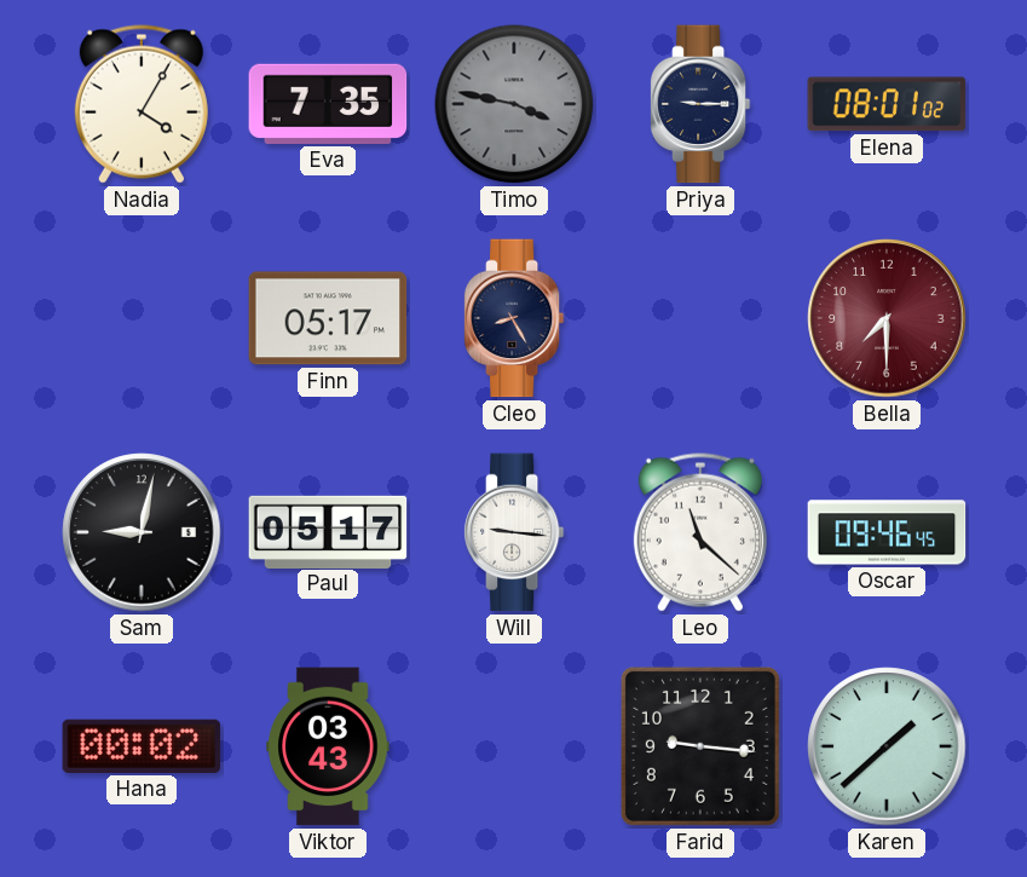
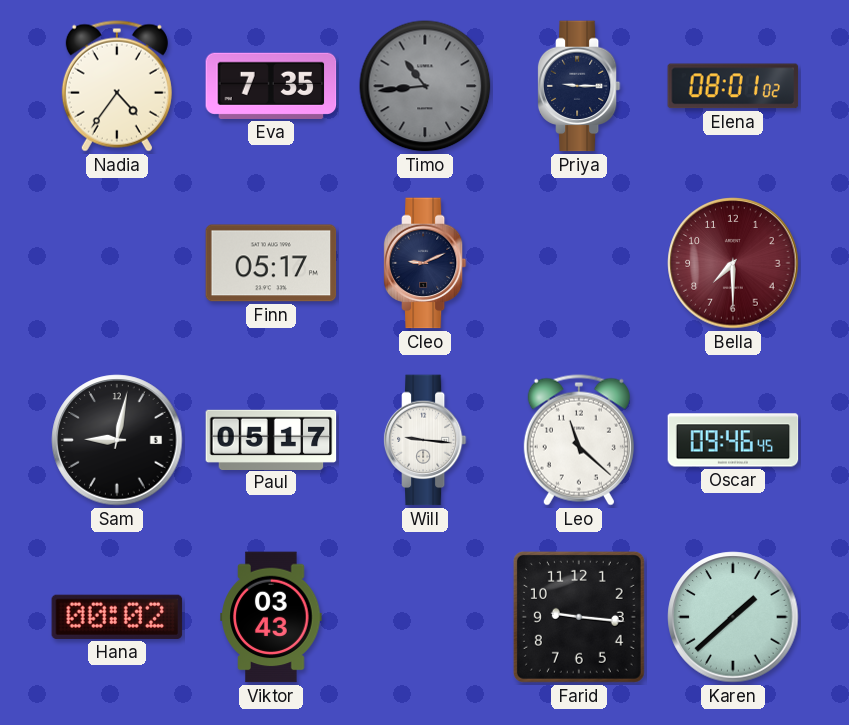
Nadia: 4:05 -> 4:36 (117, 86)
Timo: 3:47 -> 10:44 (425, 86)
Cleo: 8:25 -> 9:11 (425, 263)
